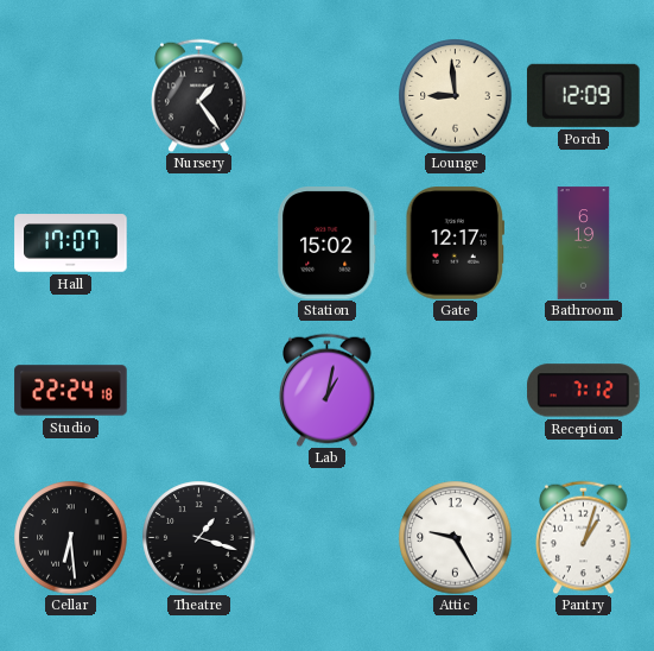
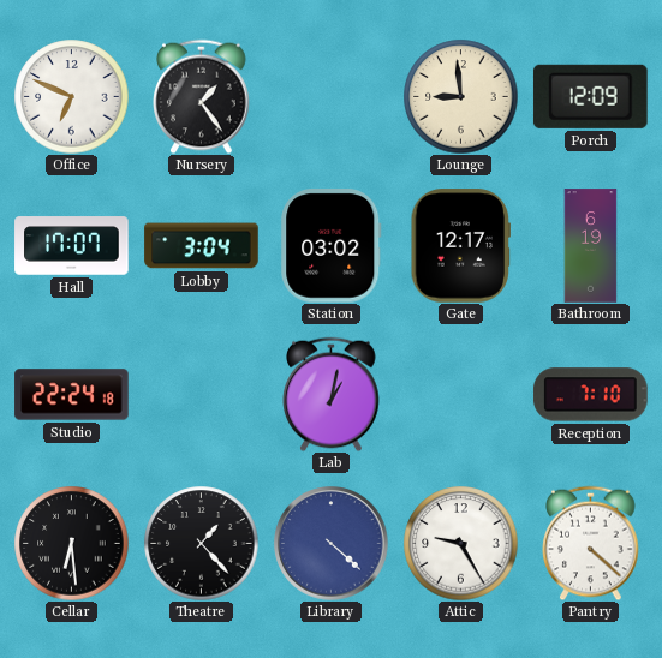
Office: none -> 6:49 (71, 96)
Lobby: none -> 3:04 (202, 246)
Station: 15:02 -> 03:02 (332, 246)
Reception: 7:12 -> 7:10 (591, 395)
Theatre: 1:18 -> 1:23 (201, 543)
Library: none -> 4:22 (332, 544)
Pantry: 1:03 -> 4:22 (591, 543)
